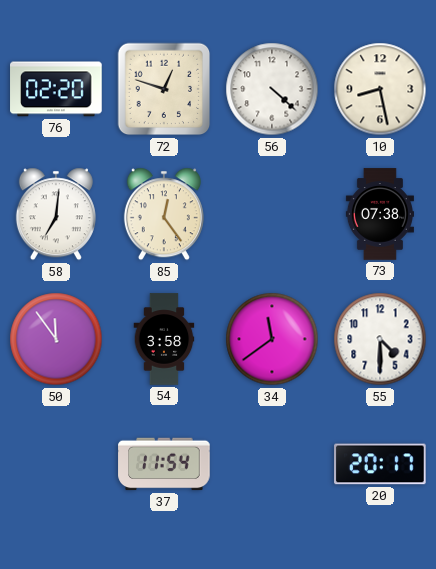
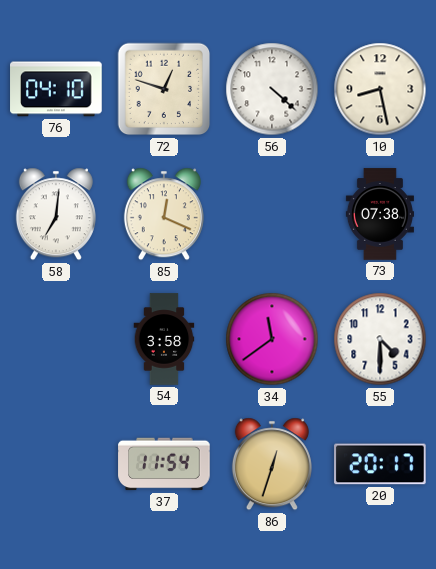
76: 02:20 -> 04:10 (56, 89)
85: 12:24 -> 12:19 (164, 214)
50: 11:54 -> none (56, 339)
86: none -> 12:33 (272, 464)
